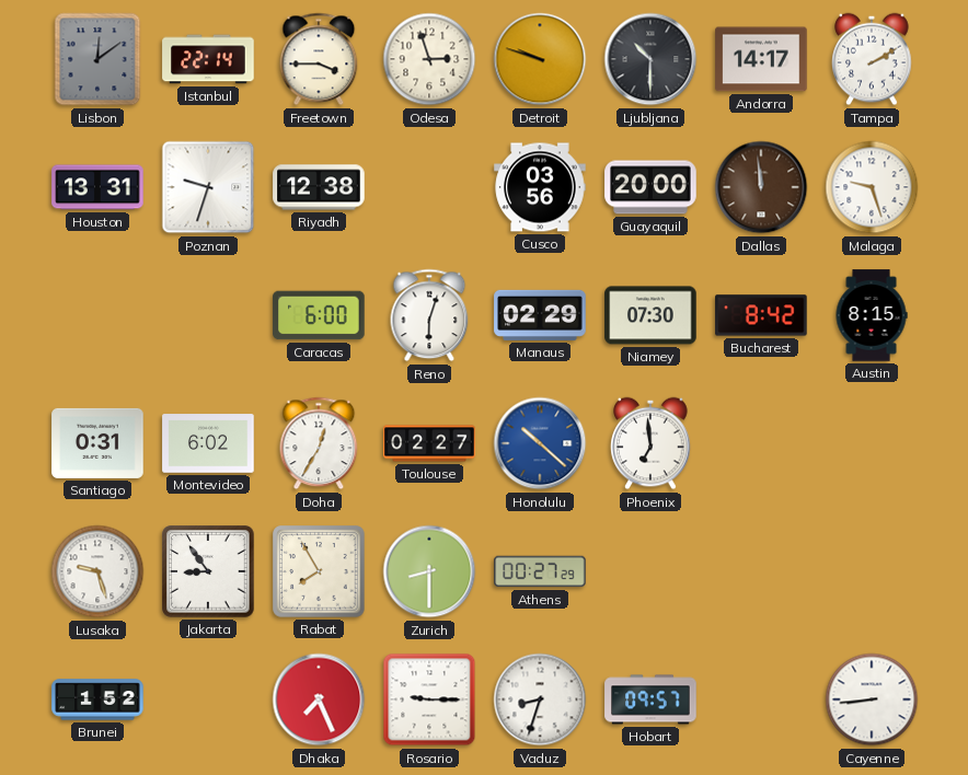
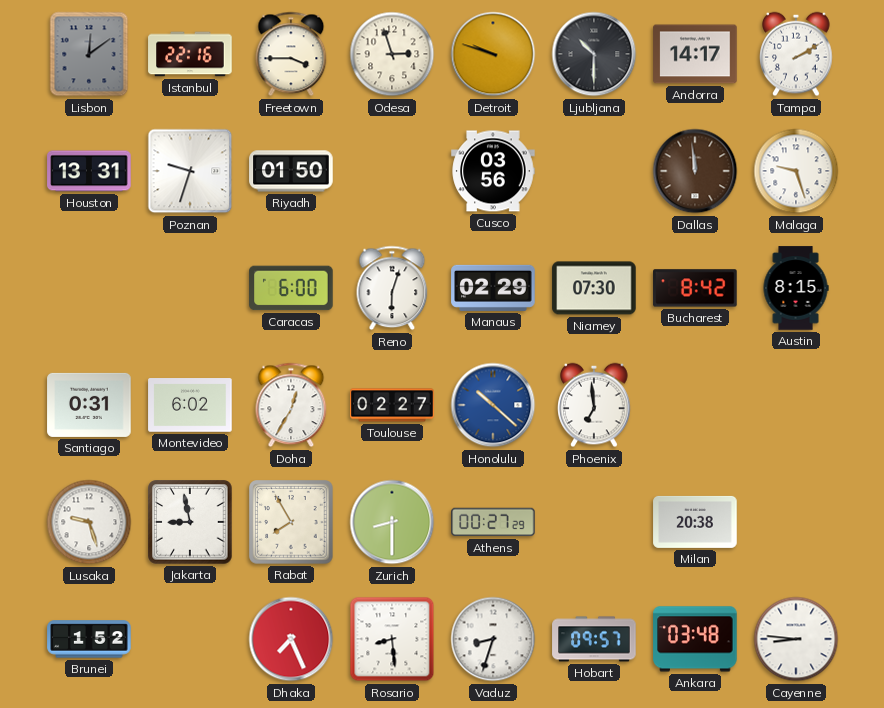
Istanbul: 22:14 -> 22:16 (190, 54)
Riyadh: 12:38 -> 01:50 (291, 171)
Guayaquil: 20:00 -> none (650, 187)
Jakarta: 8:54 -> 8:58 (190, 522)
Milan: none -> 20:38 (695, 522)
Rosario: 9:15 -> 8:29 (392, 639)
Ankara: none -> 03:48 (695, 639)
Cayenne: 8:44 -> 8:46 (796, 639)
